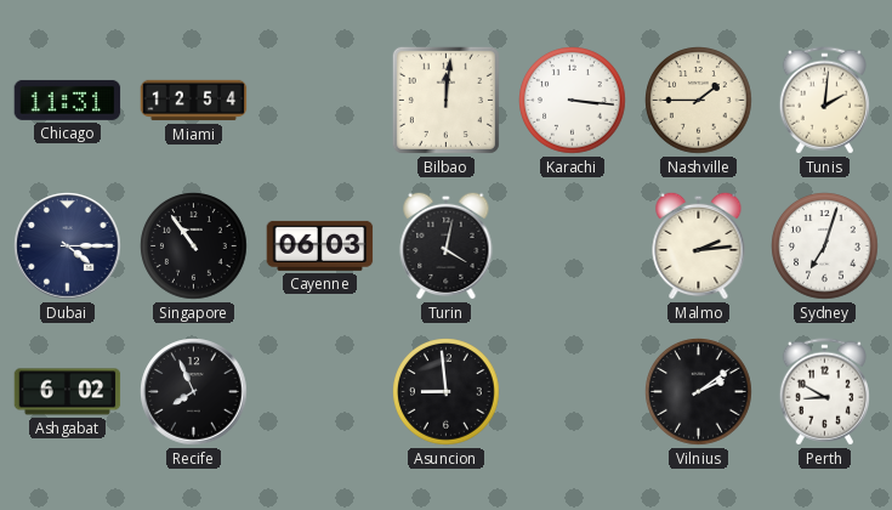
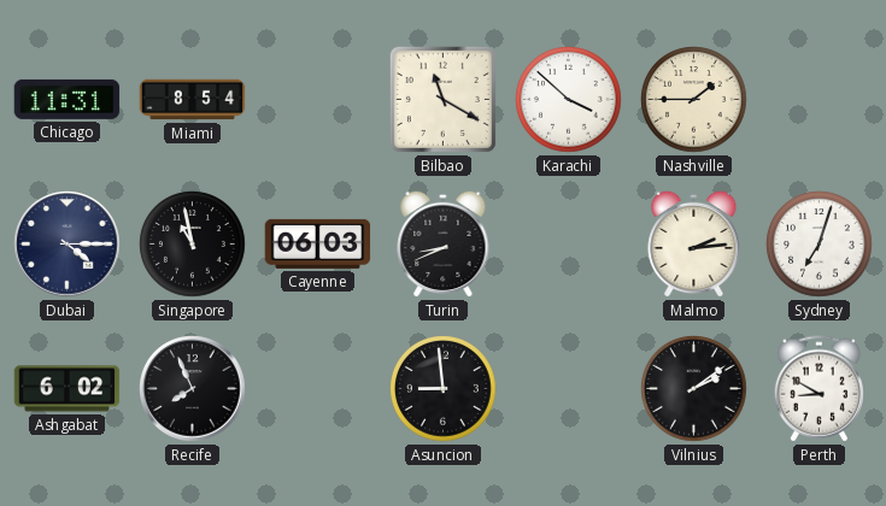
Miami: 12:54 -> 8:54 (193, 100)
Bilbao: 12:01 -> 11:20 (442, 99)
Karachi: 3:16 -> 3:52 (569, 100)
Tunis: 2:01 -> none (824, 101)
Singapore: 10:54 -> 10:58 (193, 245)
Turin: 4:02 -> 8:41 (444, 243)
